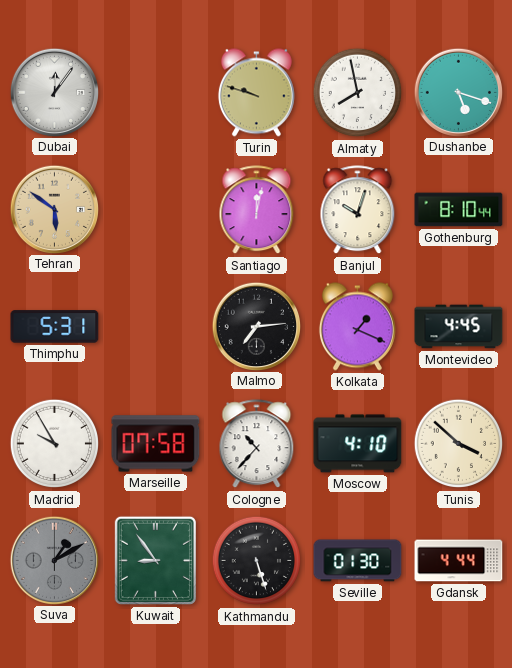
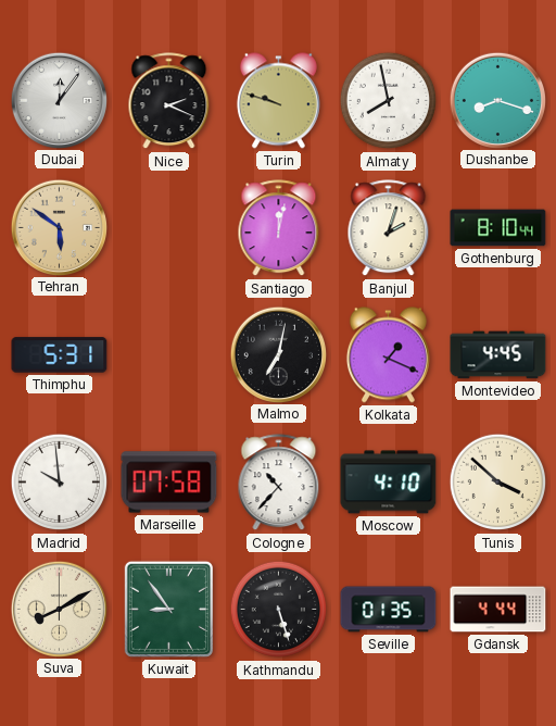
Nice: none -> 2:19 (169, 101)
Dushanbe: 5:18 -> 8:18 (497, 100)
Banjul: 10:03 -> 2:03 (389, 228)
Malmo: 7:14 -> 7:02 (278, 354)
Madrid: 9:55 -> 9:59 (60, 483)
Suva: 1:10 -> 8:10 (59, 609)
Suva dial: grey -> cream (59, 609)
Seville: 01:30 -> 01:35 (389, 610)
